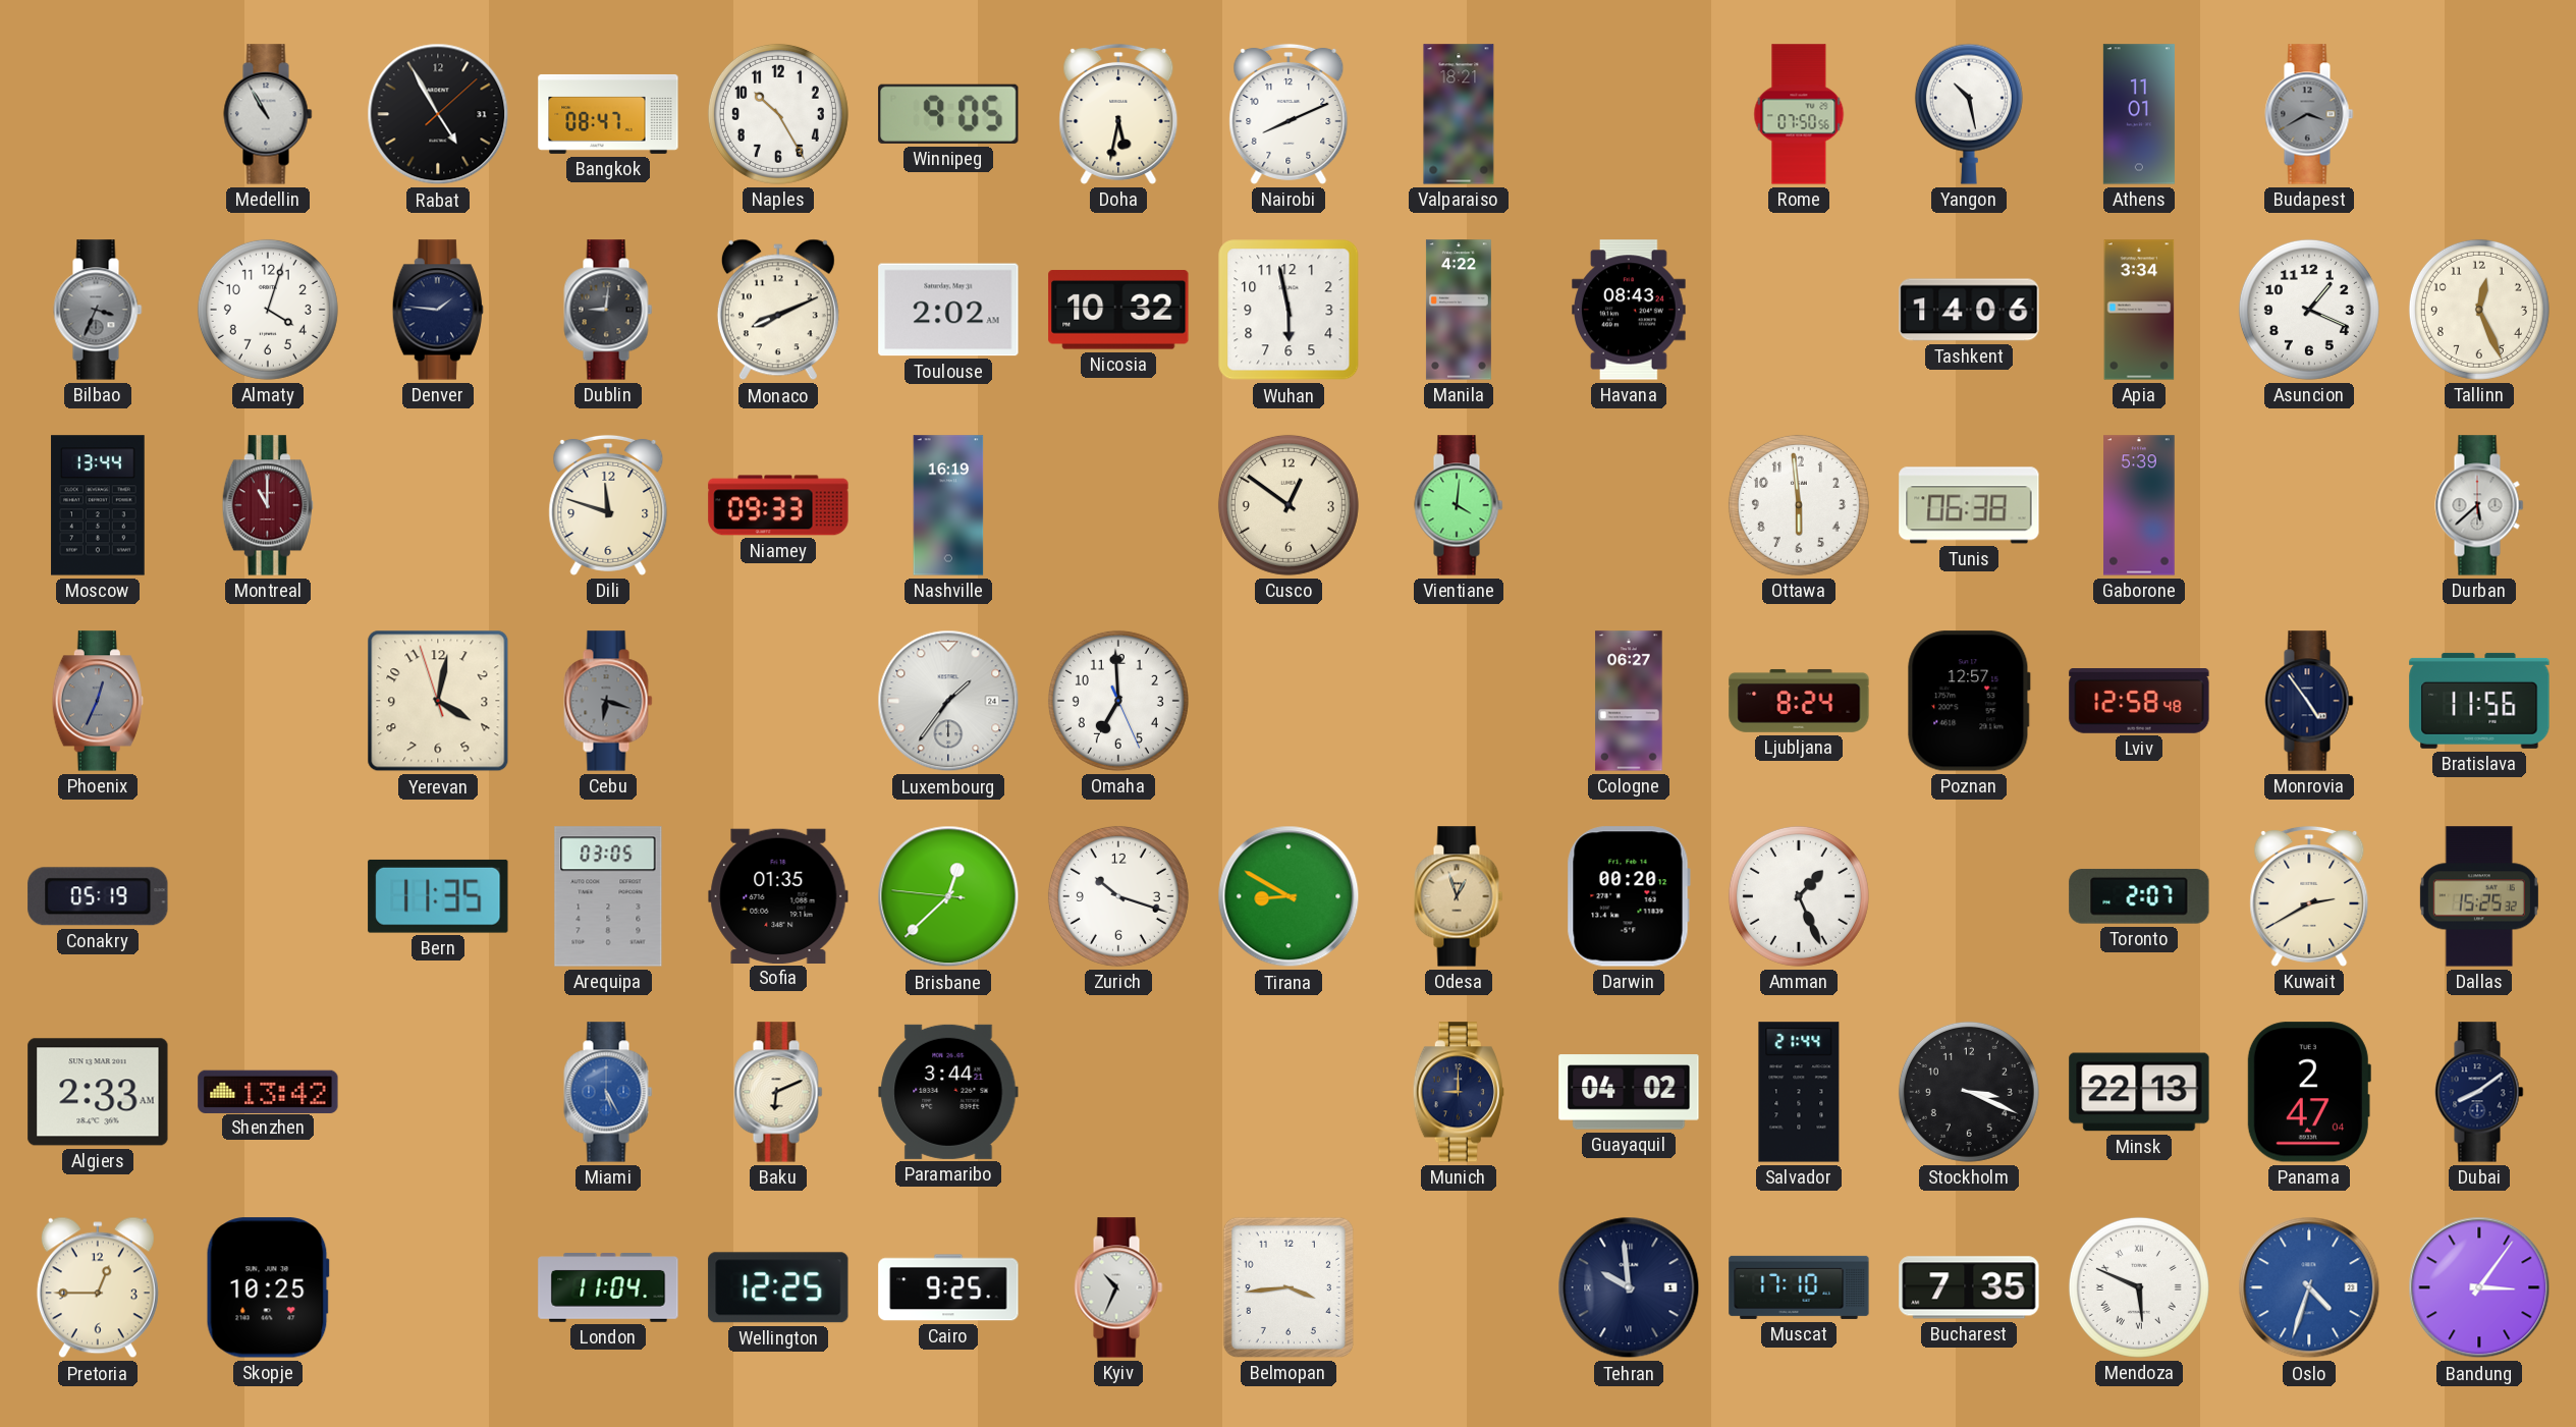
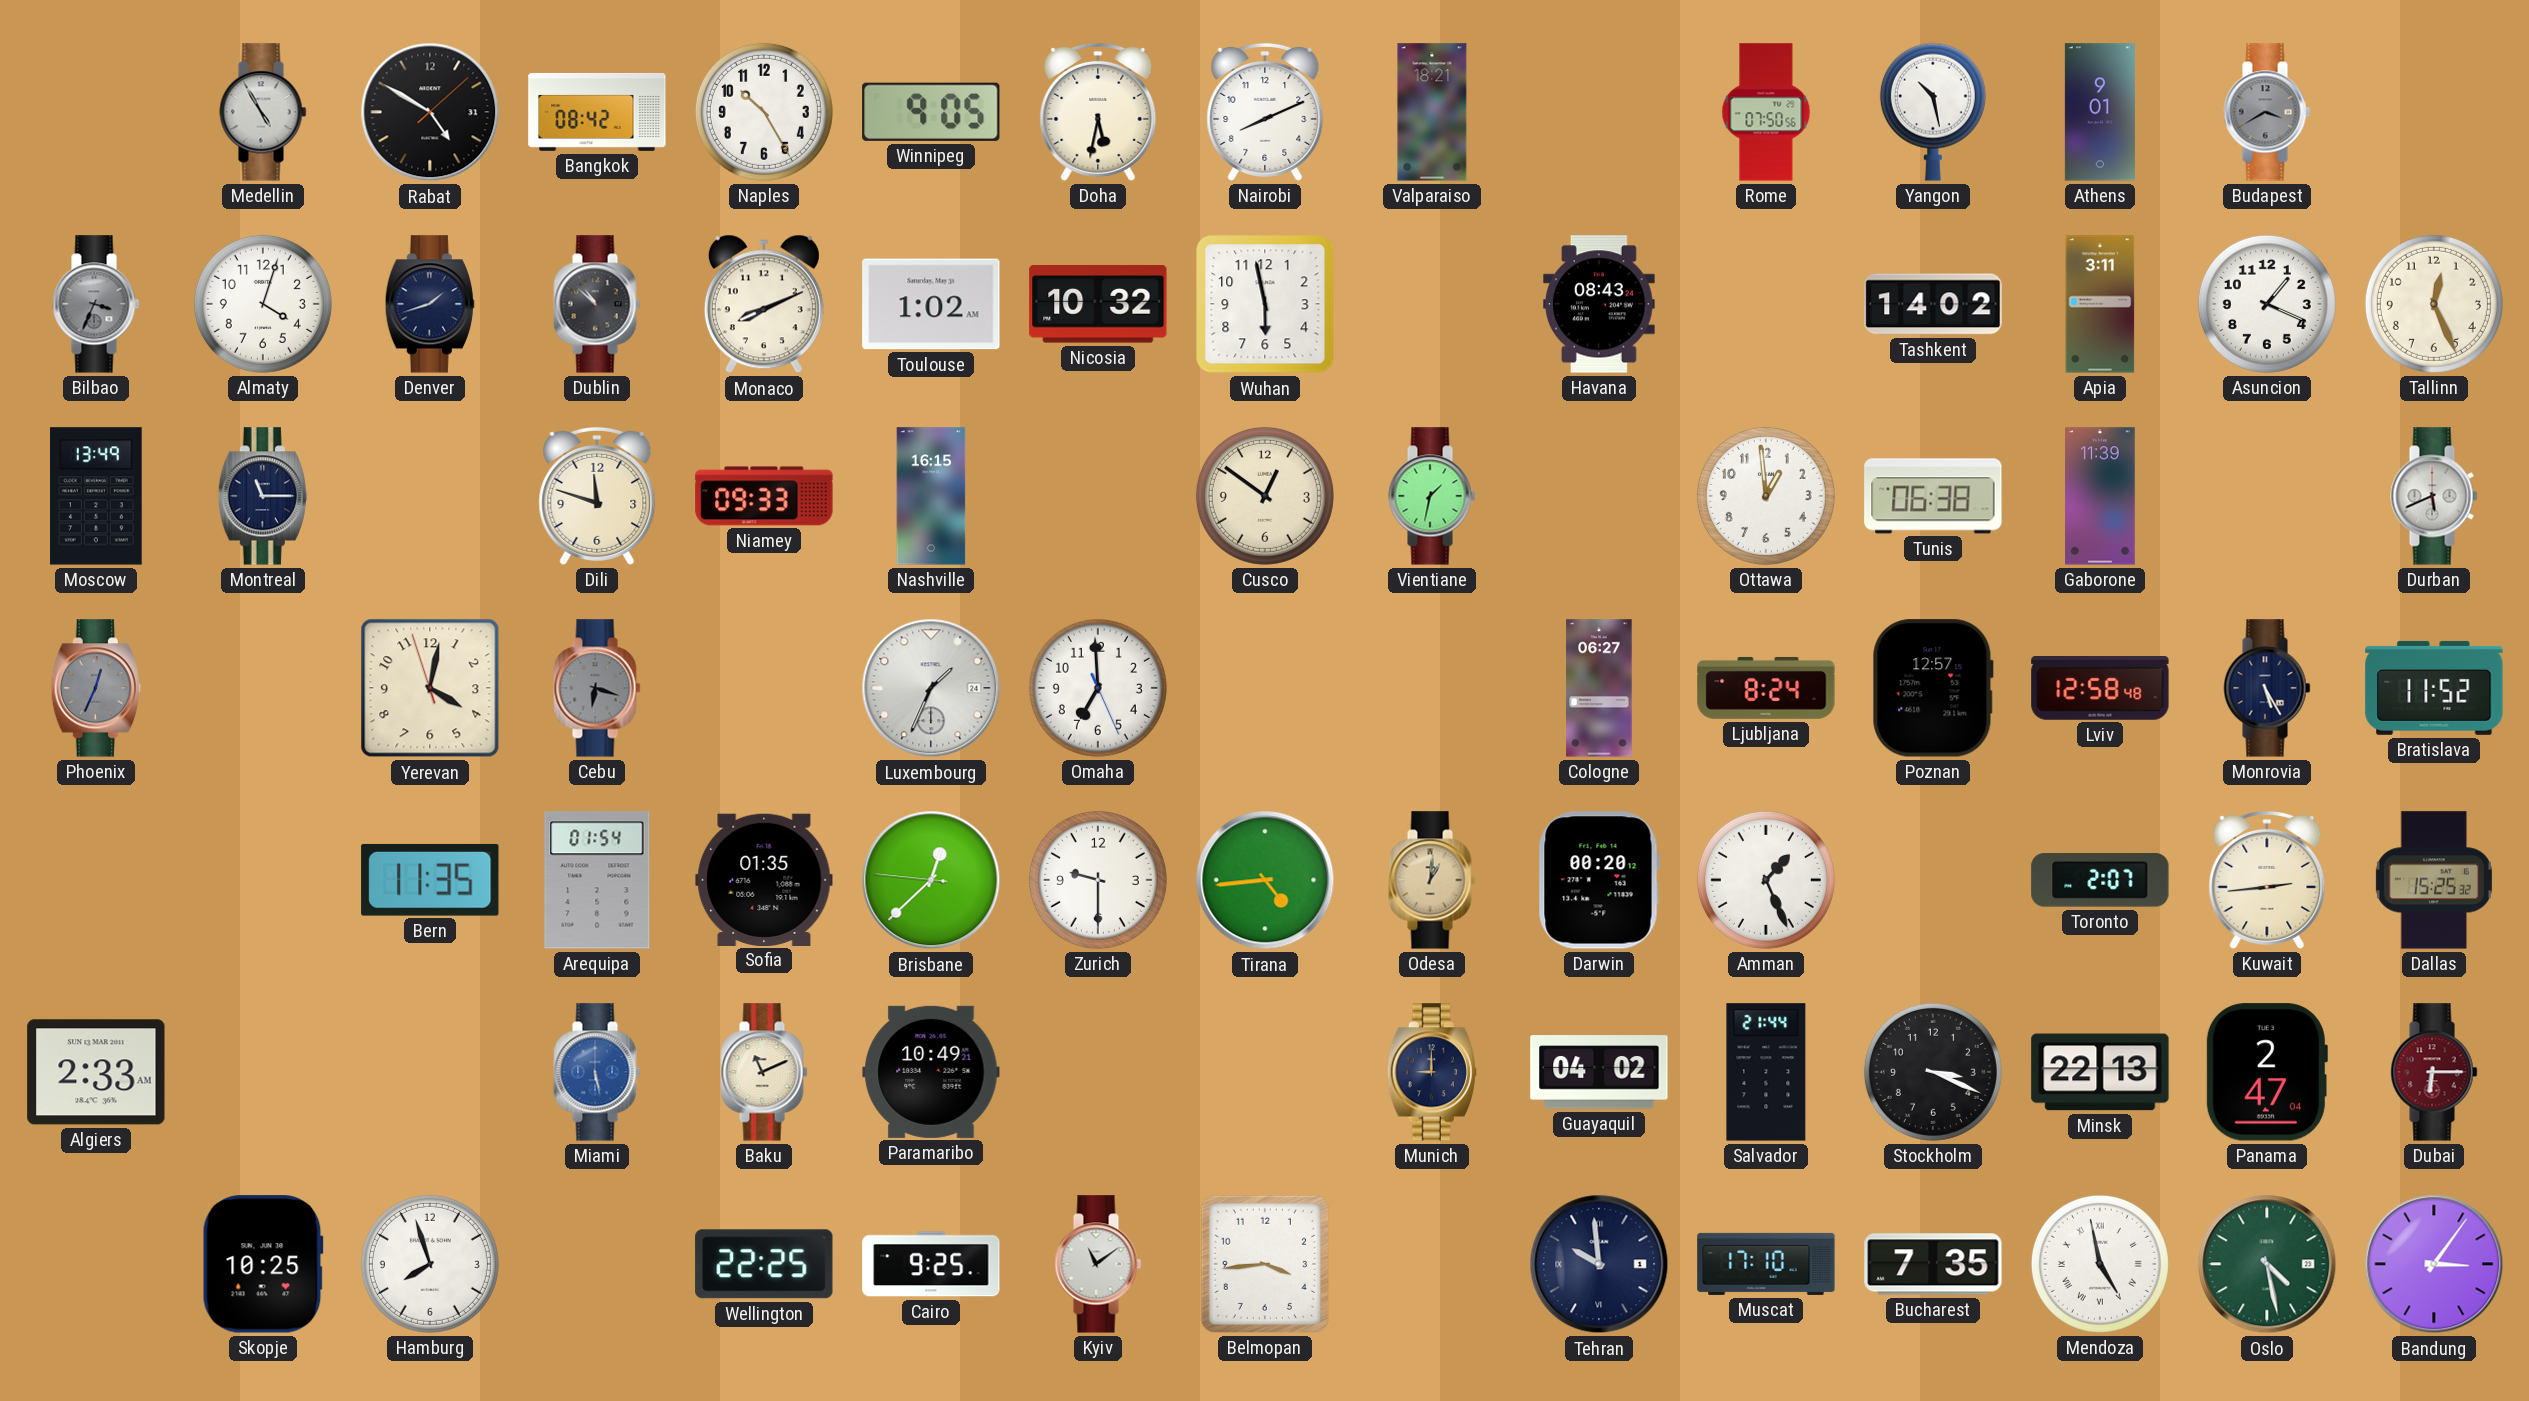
Medellin: 10:55 -> 4:55 (263, 112)
Rabat: 4:55 -> 4:50 (430, 112)
Bangkok: 08:47 -> 08:42 (597, 112)
Athens: 11:01 -> 9:01 (2100, 112)
Denver: 1:46 -> 1:42 (430, 304)
Dublin: 9:01 -> 10:52 (597, 304)
Toulouse: 2:02 -> 1:02 (931, 304)
Manila: 4:22 -> none (1459, 310)
Tashkent: 14:06 -> 14:02 (1933, 304)
Apia: 3:34 -> 3:11 (2100, 304)
Moscow: 13:44 -> 13:49 (96, 496)
Montreal: 11:00 -> 11:15 (263, 496)
Montreal dial: burgundy -> navy (263, 496)
Nashville: 16:19 -> 16:15 (931, 496)
Vientiane: 4:01 -> 1:32 (1432, 496)
Ottawa: 5:59 -> 12:59 (1766, 496)
Gaborone: 5:39 -> 11:39 (2100, 496)
Durban: 5:38 -> 5:41 (2434, 496)
Luxembourg: 1:36 -> 1:34 (931, 688)
Monrovia: 4:54 -> 5:25 (2267, 688)
Bratislava: 11:56 -> 11:52 (2434, 688)
Conakry: 05:19 -> none (98, 896)
Arequipa: 03:05 -> 01:54 (597, 880)
Zurich: 10:18 -> 9:30 (1098, 880)
Tirana: 8:50 -> 4:44 (1265, 880)
Odesa: 12:57 -> 1:01 (1432, 880)
Kuwait: 2:40 -> 2:44 (2267, 880)
Shenzhen: 13:42 -> none (268, 1091)
Miami: 5:25 -> 5:28 (597, 1072)
Baku: 6:11 -> 11:11 (764, 1072)
Paramaribo: 3:44 -> 10:49 (931, 1072)
Dubai: 8:09 -> 6:15 (2434, 1072)
Dubai dial: navy -> burgundy (2434, 1072)
Pretoria: 12:45 -> none (98, 1287)
Hamburg: none -> 7:57 (430, 1264)
London: 11:04 -> none (608, 1288)
Wellington: 12:25 -> 22:25 (764, 1264)
Kyiv: 10:34 -> 11:09 (1098, 1264)
Mendoza: 5:49 -> 4:58 (2100, 1264)
Oslo: 4:33 -> 4:28 (2267, 1264)
Oslo dial: blue -> green (2267, 1264)
